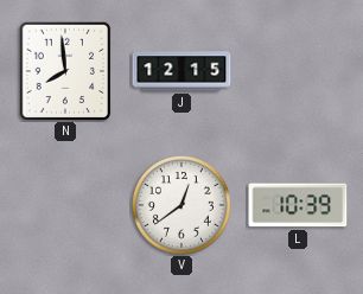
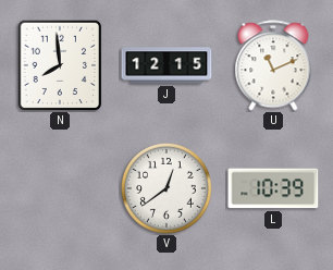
U: none -> 11:11 (273, 65)
